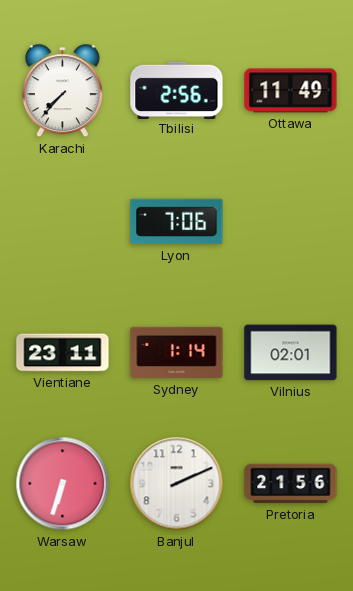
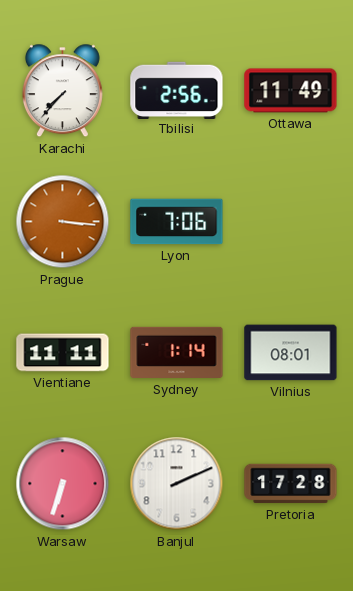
Prague: none -> 3:16 (63, 222)
Vientiane: 23:11 -> 11:11 (63, 353)
Vilnius: 02:01 -> 08:01 (291, 353)
Pretoria: 21:56 -> 17:28 (291, 484)
